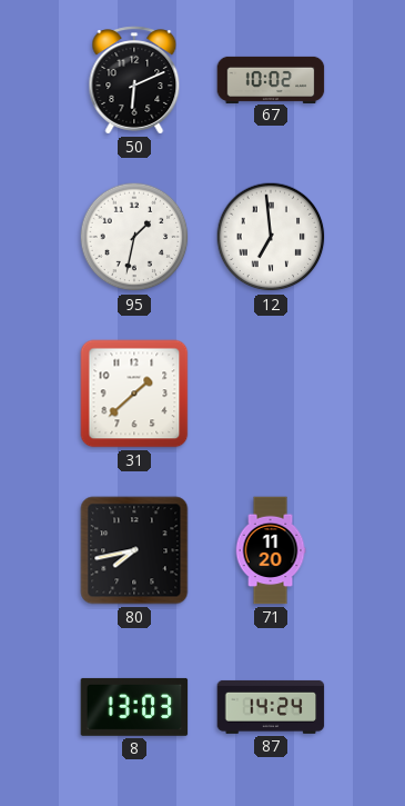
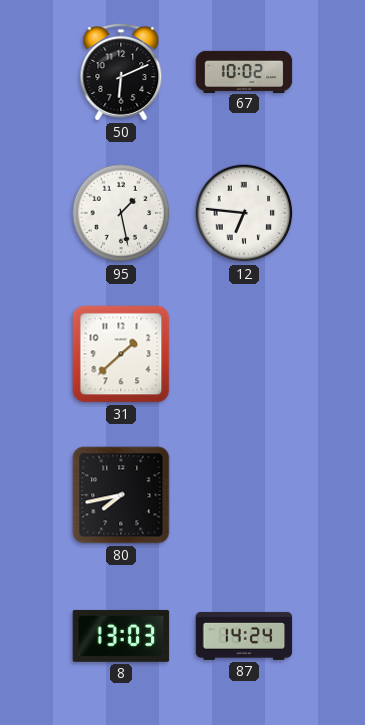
95: 1:32 -> 1:28 (121, 213)
12: 6:59 -> 6:46 (244, 213)
71: 11:20 -> none (271, 550)
